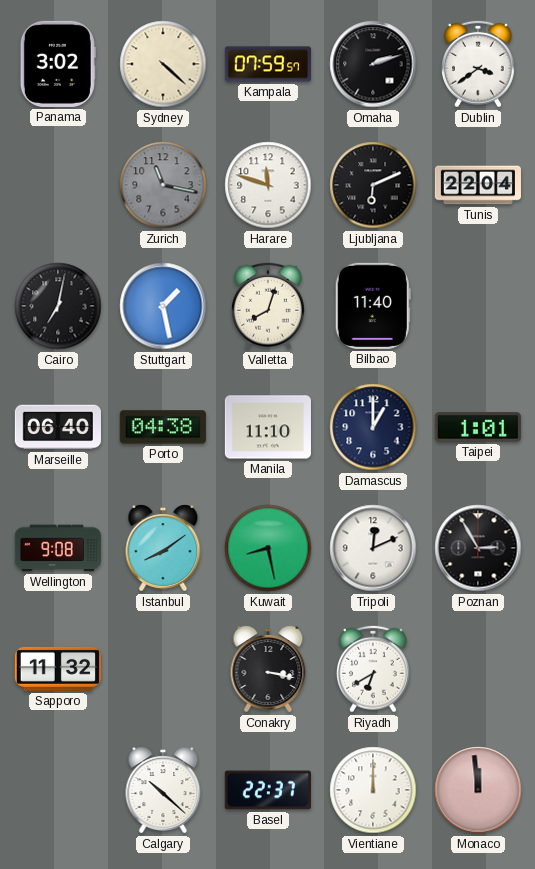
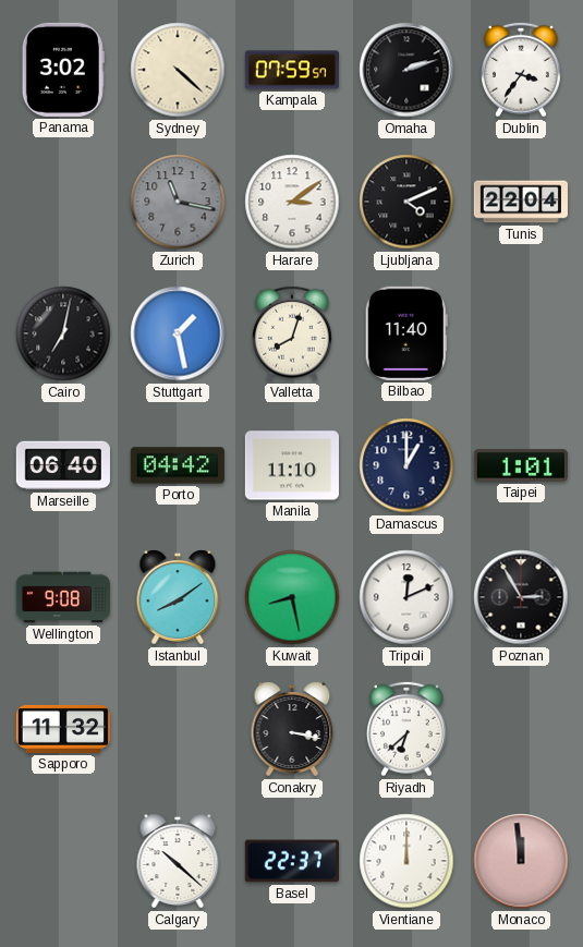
Dublin: 3:39 -> 3:36 (522, 70)
Harare: 11:48 -> 3:09 (292, 202)
Ljubljana: 6:11 -> 4:11 (406, 202)
Porto: 04:38 -> 04:42 (178, 465)
Riyadh: 6:40 -> 6:38 (408, 729)
